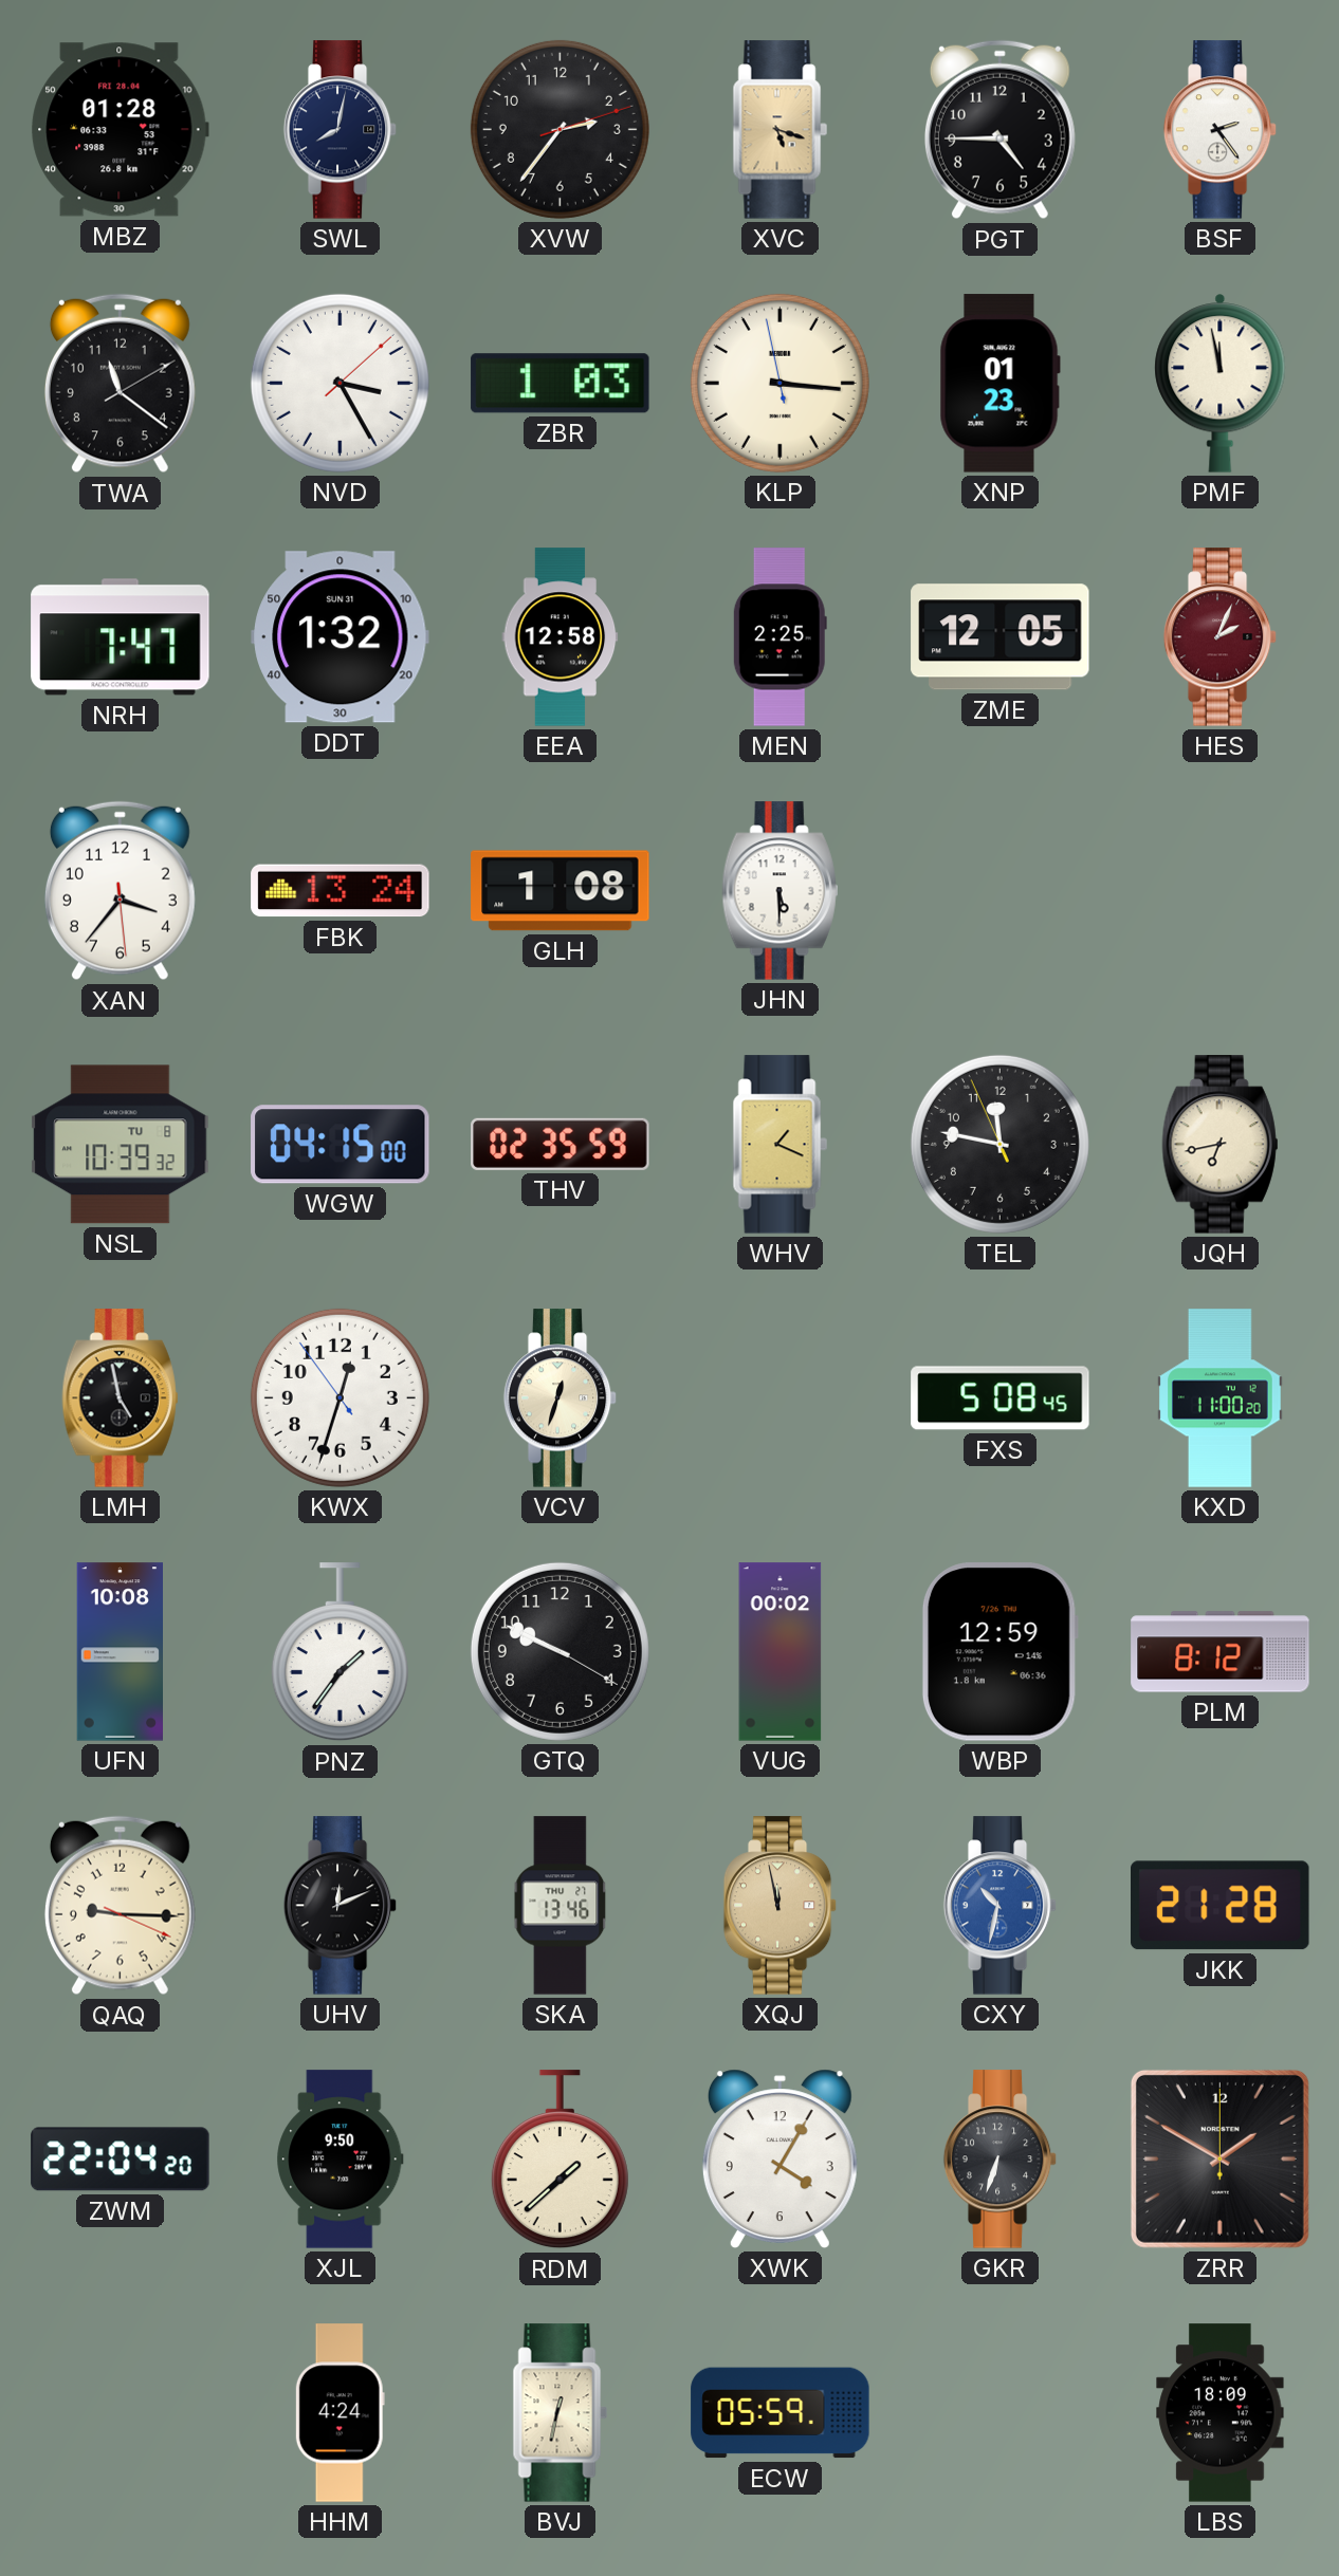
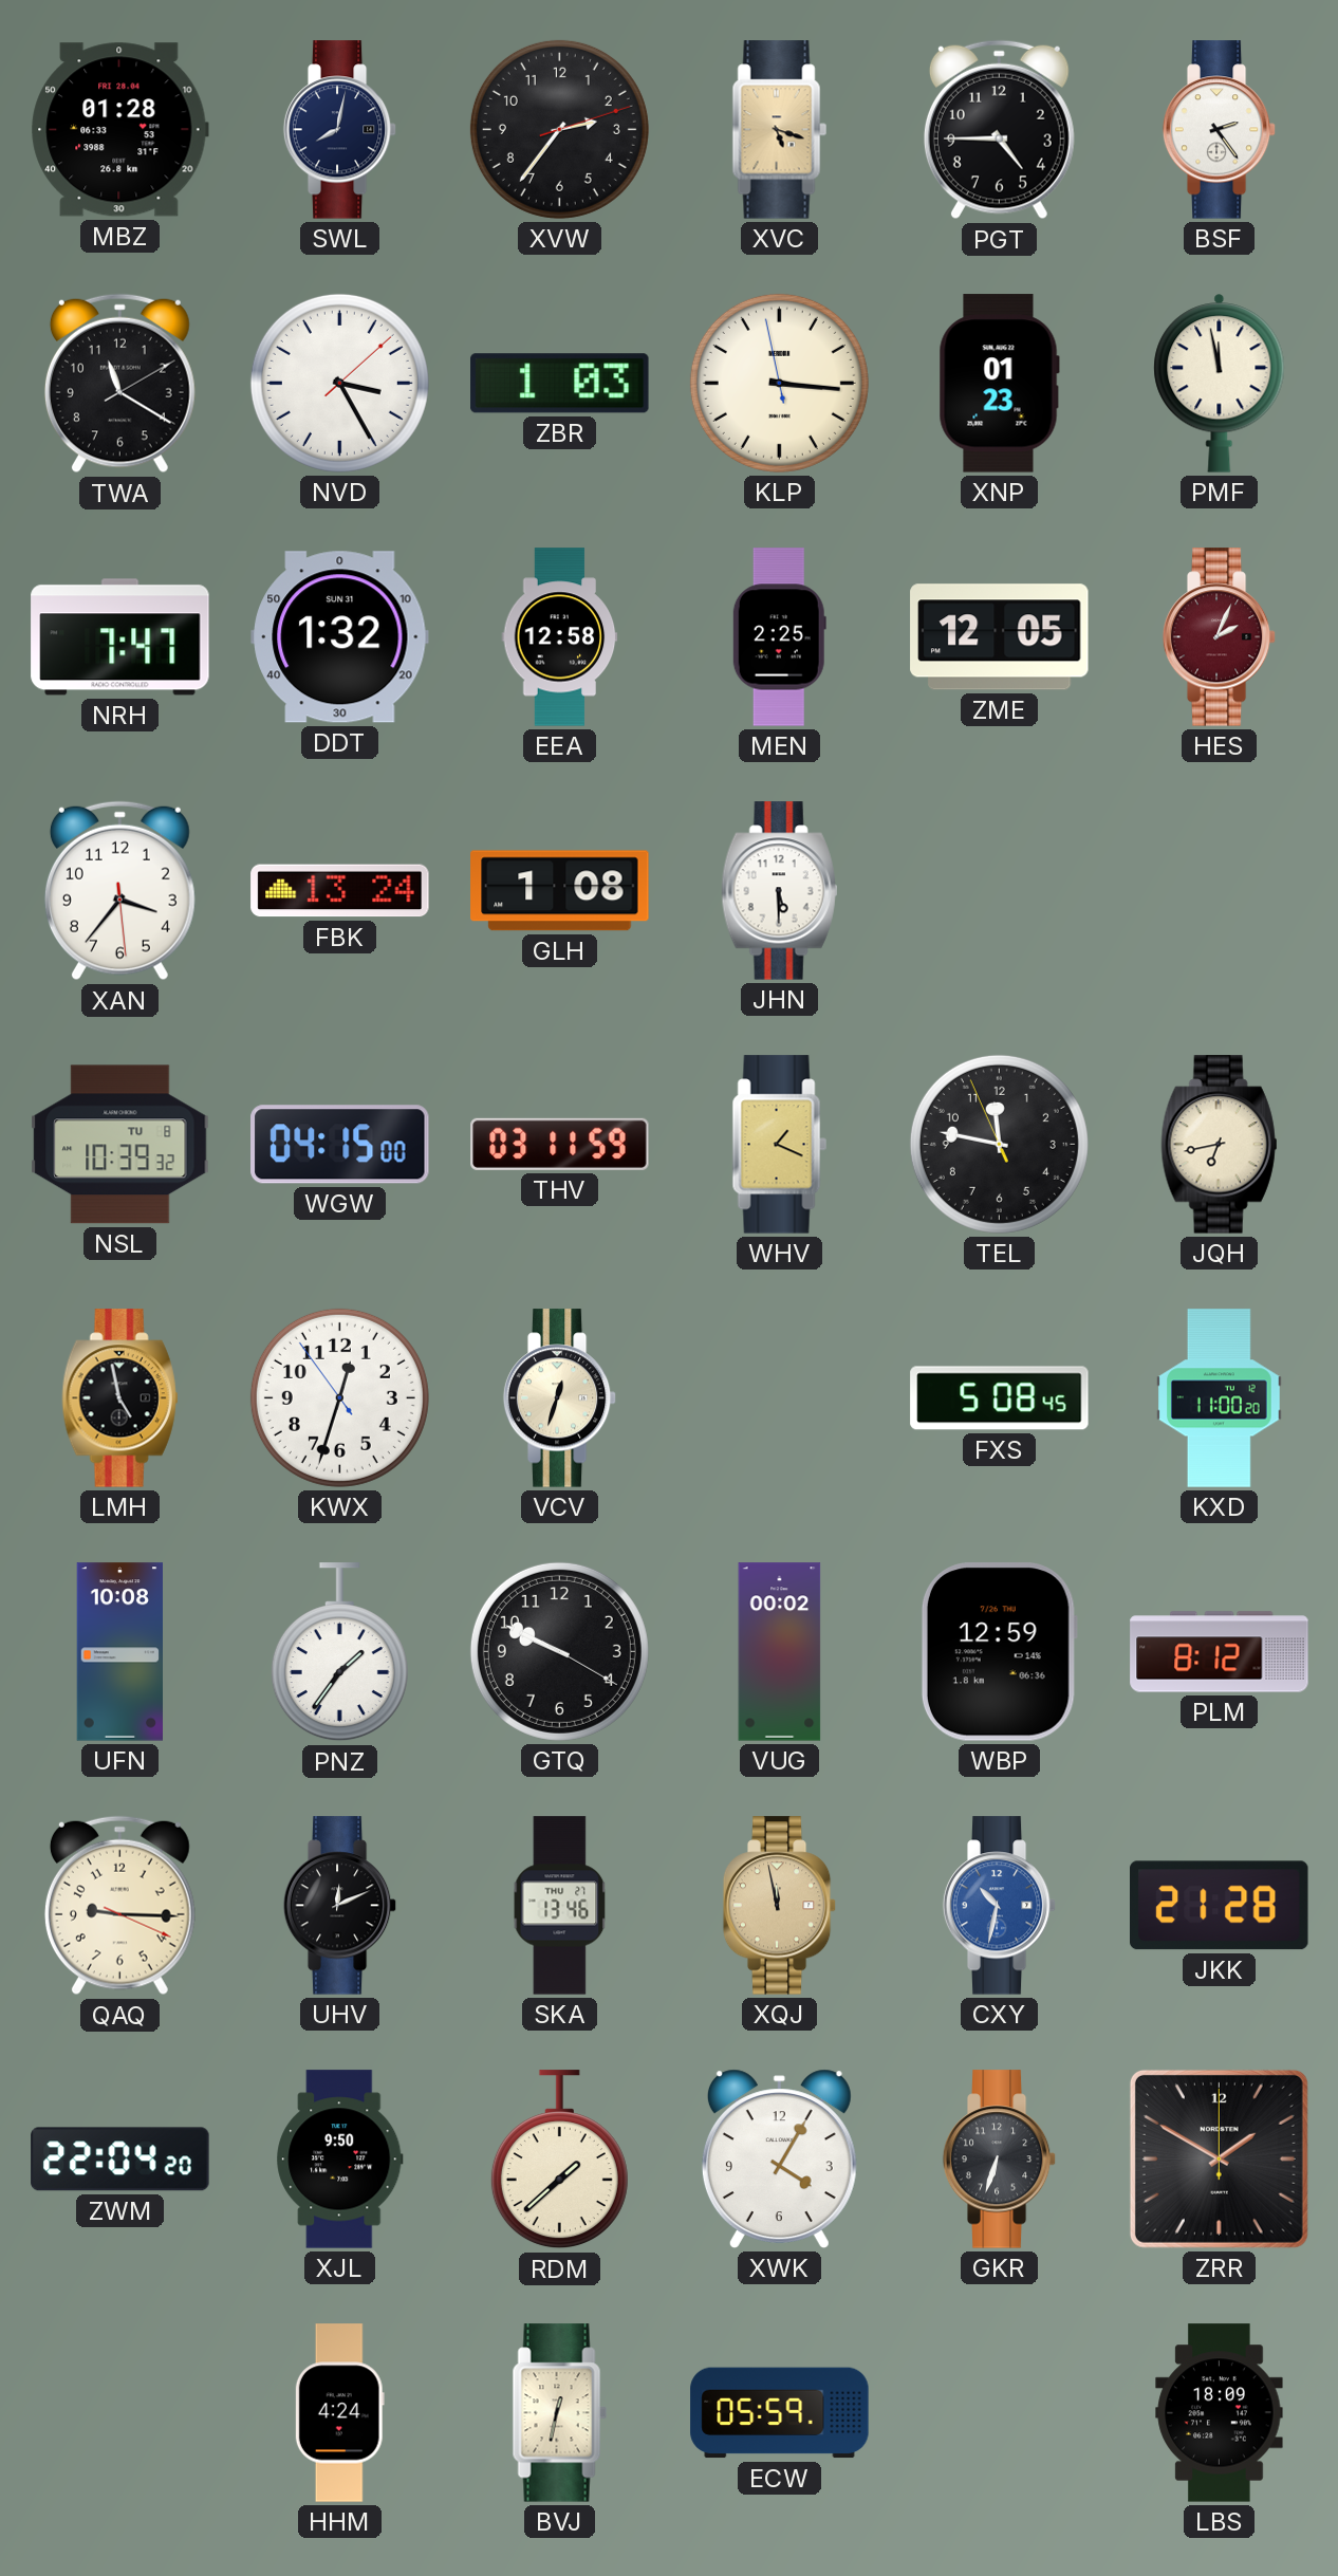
TWA: 11:21 -> 11:20 (119, 384)
THV: 02:35 -> 03:11 (560, 1144)
